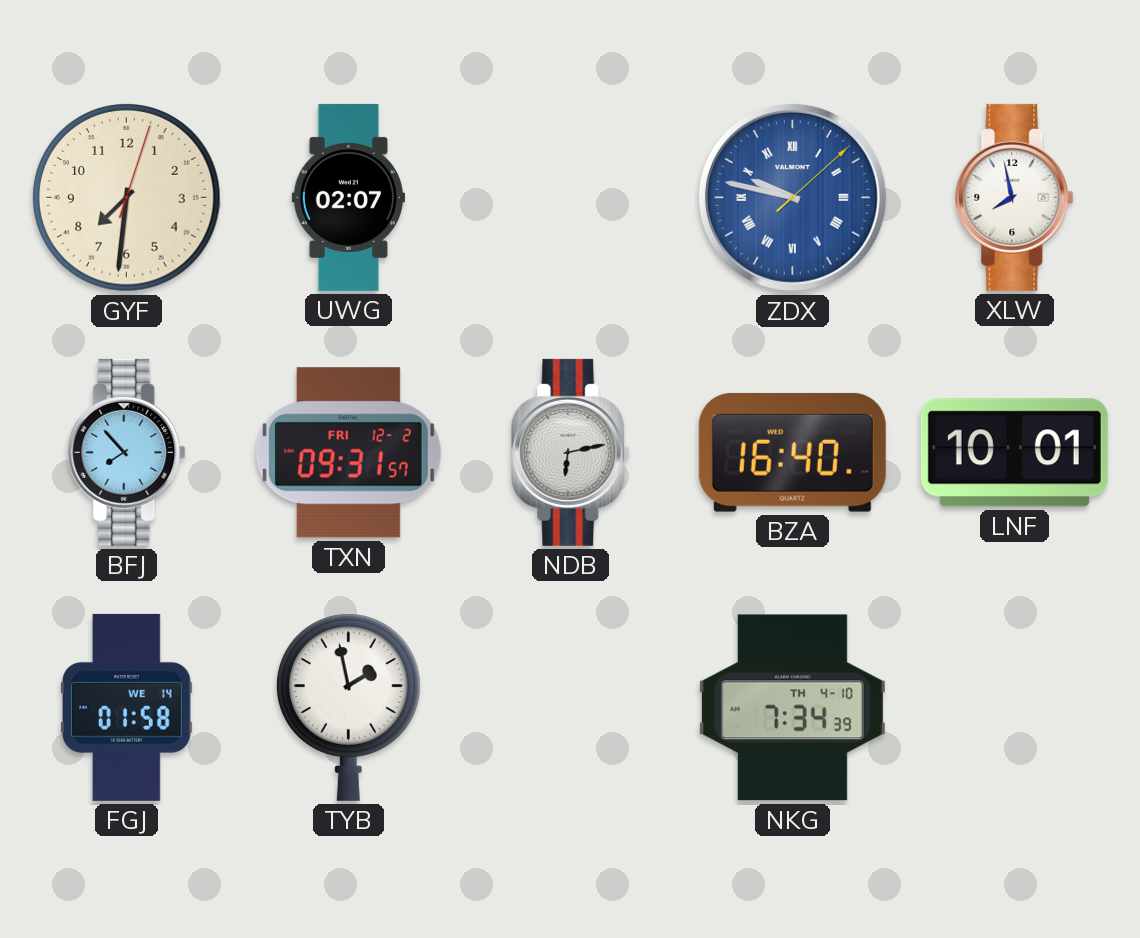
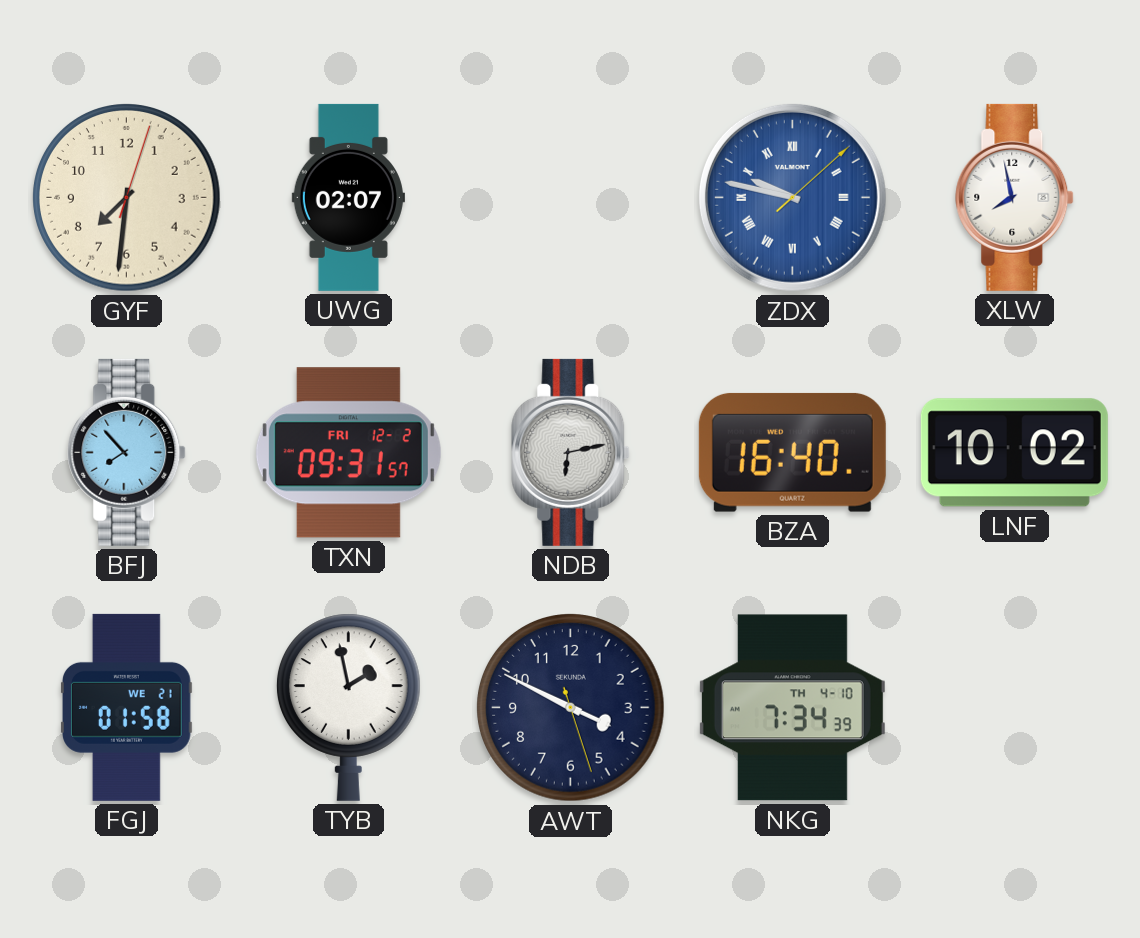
LNF: 10:01 -> 10:02 (1014, 453)
FGJ date: WE 14 -> WE 21 (127, 707)
AWT: none -> 3:49 (571, 708)
